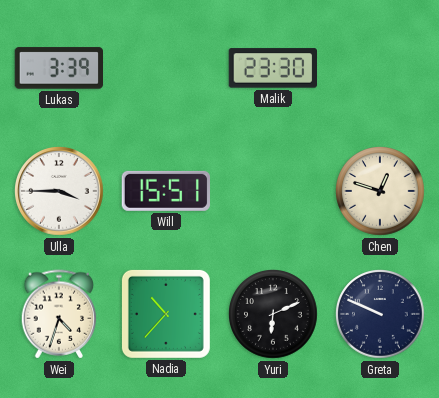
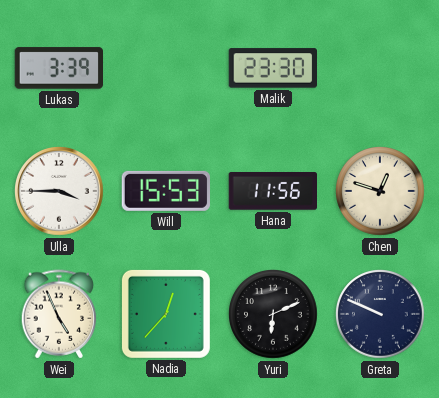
Will: 15:51 -> 15:53 (165, 191)
Hana: none -> 11:56 (273, 192)
Wei: 4:33 -> 4:56 (59, 314)
Nadia: 10:37 -> 12:37 (166, 314)
